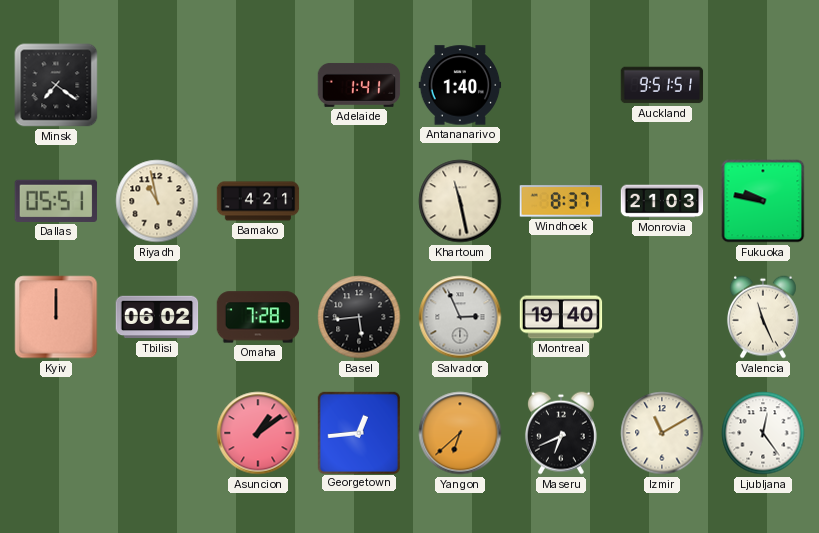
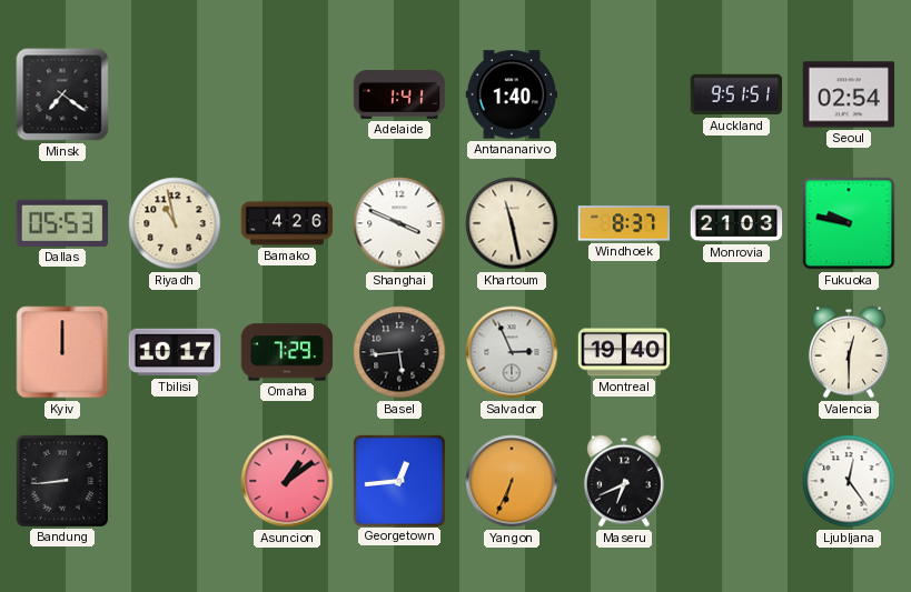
Seoul: none -> 02:54 (849, 94)
Dallas: 05:51 -> 05:53 (61, 223)
Bamako: 4:21 -> 4:26 (287, 223)
Shanghai: none -> 3:49 (399, 223)
Tbilisi: 06:02 -> 10:17 (175, 352)
Omaha: 7:28 -> 7:29 (287, 352)
Valencia: 11:26 -> 12:30 (849, 352)
Bandung: none -> 8:44 (61, 480)
Yangon: 6:38 -> 6:34 (512, 481)
Izmir: 11:10 -> none (662, 433)
